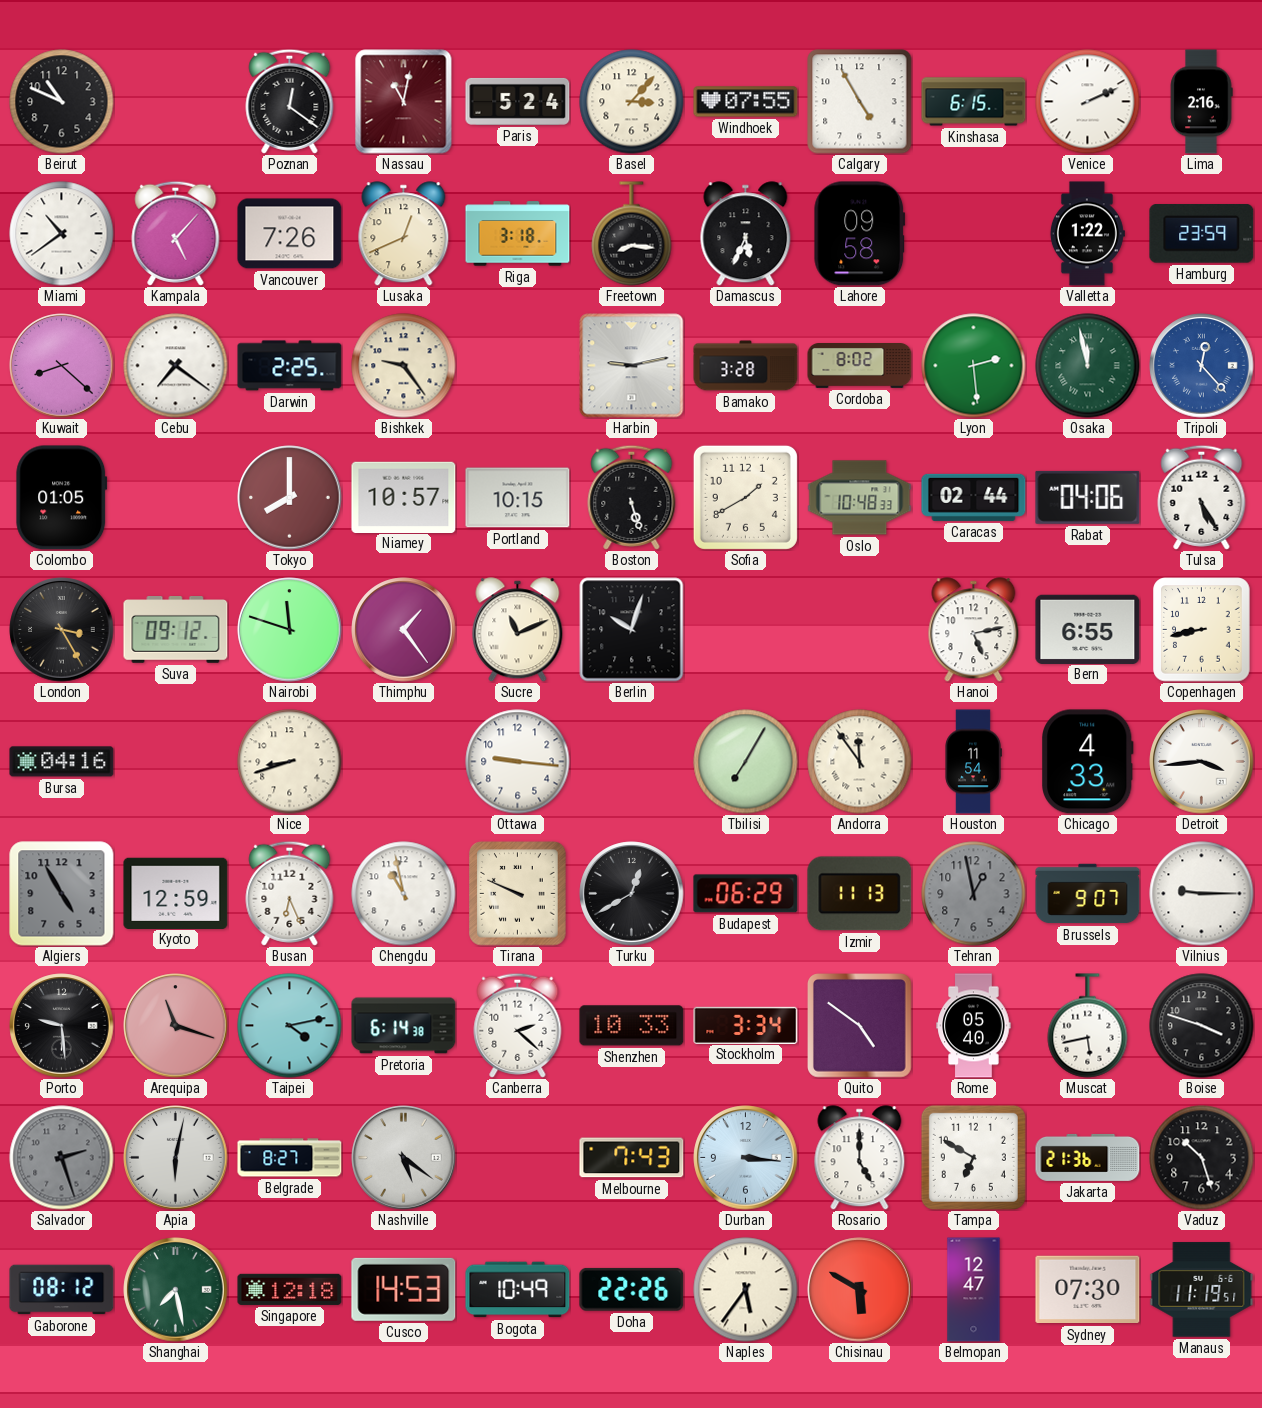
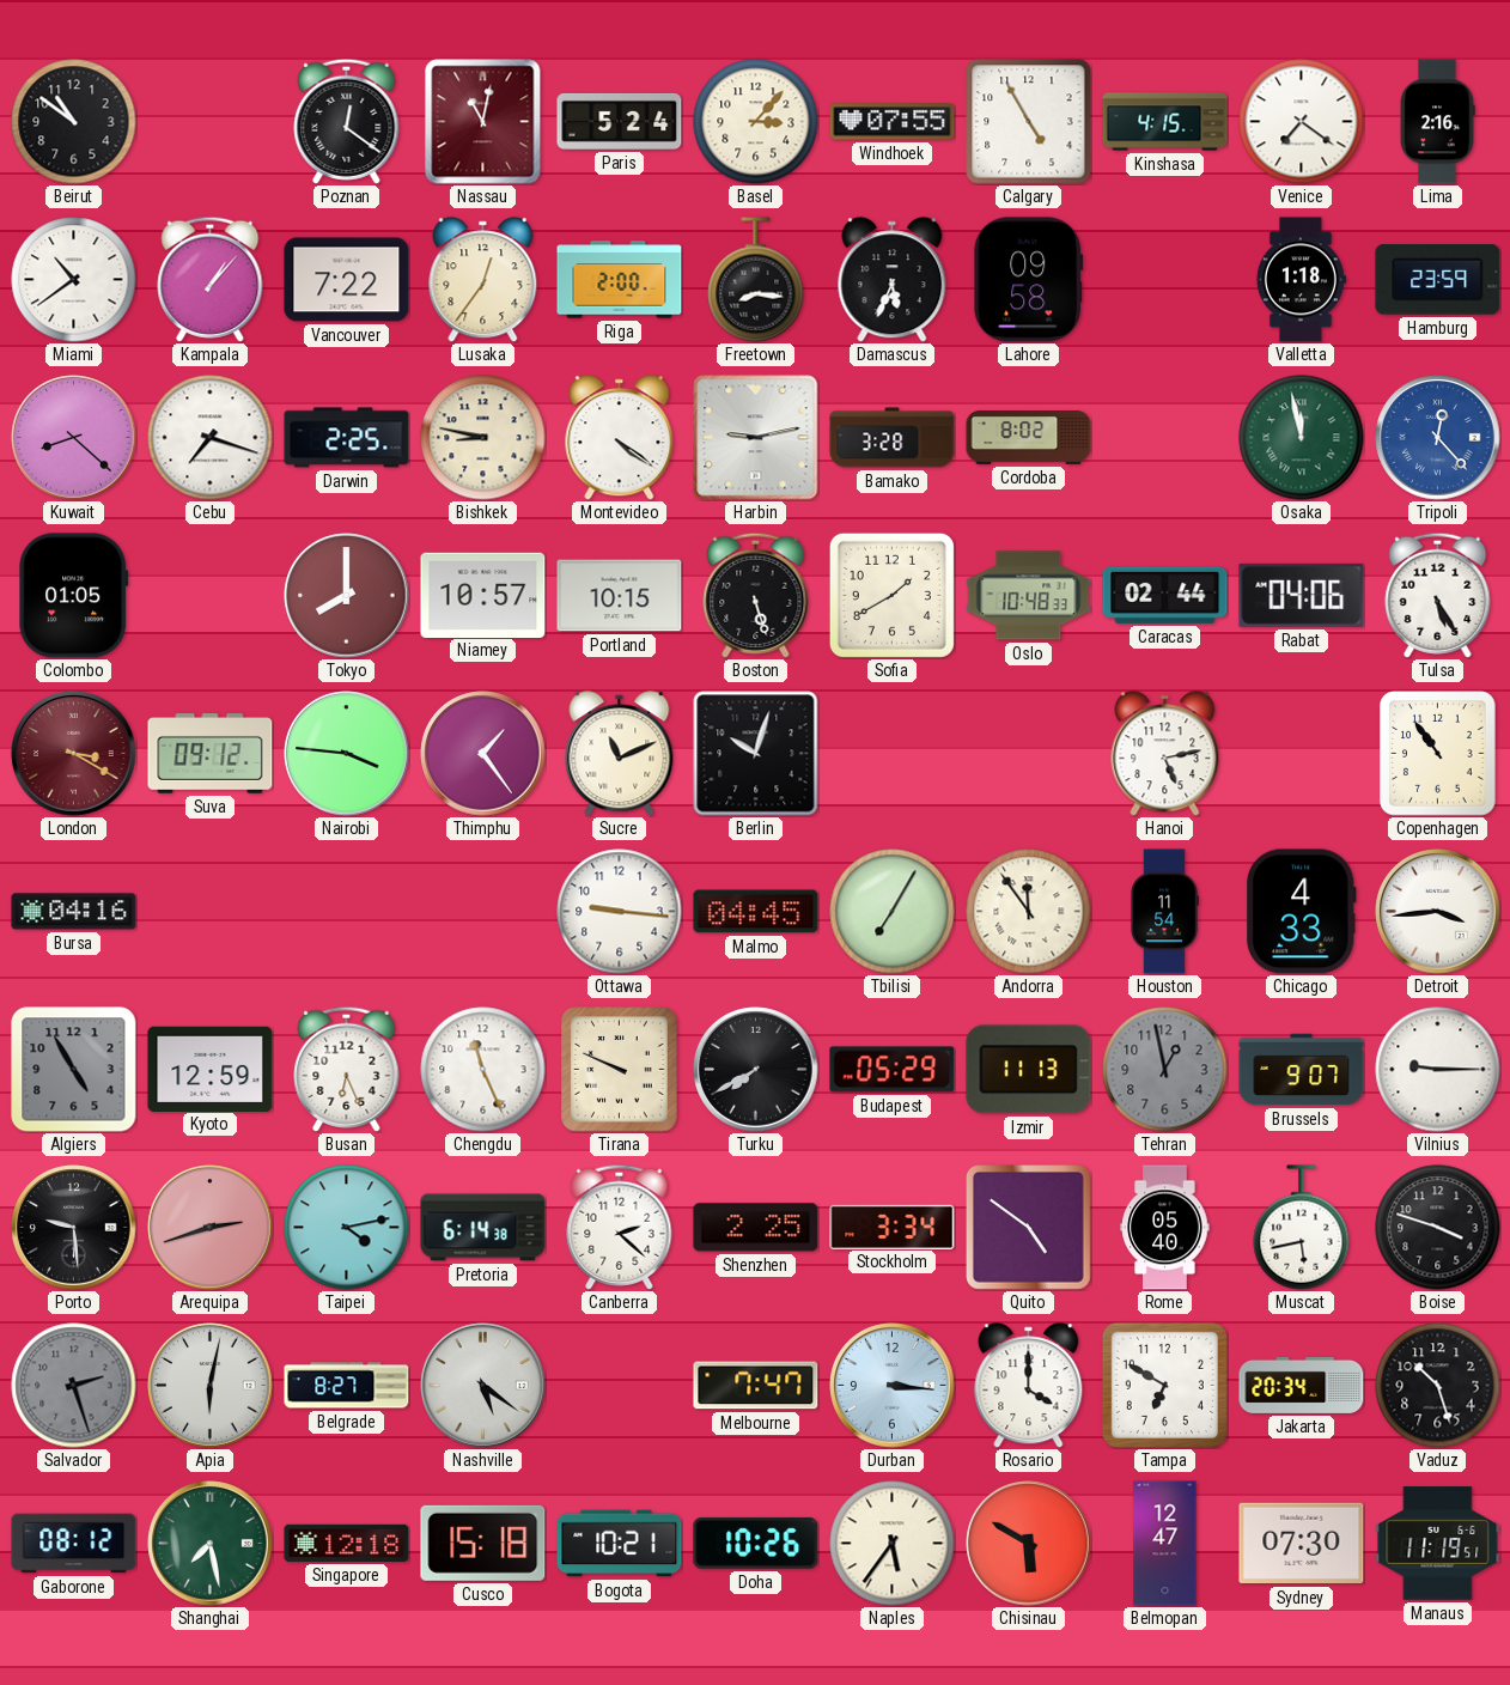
Beirut: 10:49 -> 10:51 (74, 122)
Kinshasa: 6:15 -> 4:15 (1165, 122)
Venice: 2:11 -> 7:21 (1302, 122)
Kampala: 5:07 -> 1:07 (211, 279)
Vancouver: 7:26 -> 7:22 (347, 280)
Lusaka: 12:41 -> 12:36 (483, 280)
Riga: 3:18 -> 2:00 (620, 280)
Valletta: 1:22 -> 1:18 (1301, 280)
Cebu: 7:21 -> 7:18 (211, 438)
Bishkek: 9:24 -> 8:47 (483, 438)
Montevideo: none -> 4:21 (620, 438)
Lyon: 2:29 -> none (974, 366)
London: 3:25 -> 3:20 (74, 754)
London dial: black -> burgundy (74, 754)
Nairobi: 11:48 -> 3:46 (347, 754)
Bern: 6:55 -> none (1088, 629)
Copenhagen: 8:43 -> 10:54 (1438, 754)
Nice: 8:42 -> none (290, 762)
Malmo: none -> 04:45 (756, 912)
Chengdu: 10:58 -> 11:26 (483, 1070)
Turku: 12:40 -> 7:40 (756, 1070)
Budapest: 06:29 -> 05:29 (893, 1070)
Arequipa: 11:18 -> 2:42 (211, 1228)
Shenzhen: 10:33 -> 2:25 (756, 1228)
Melbourne: 7:43 -> 7:47 (756, 1386)
Rosario: 5:00 -> 4:00 (1029, 1386)
Jakarta: 21:36 -> 20:34 (1302, 1385)
Cusco: 14:53 -> 15:18 (483, 1543)
Bogota: 10:49 -> 10:21 (620, 1544)
Doha: 22:26 -> 10:26 (756, 1543)
